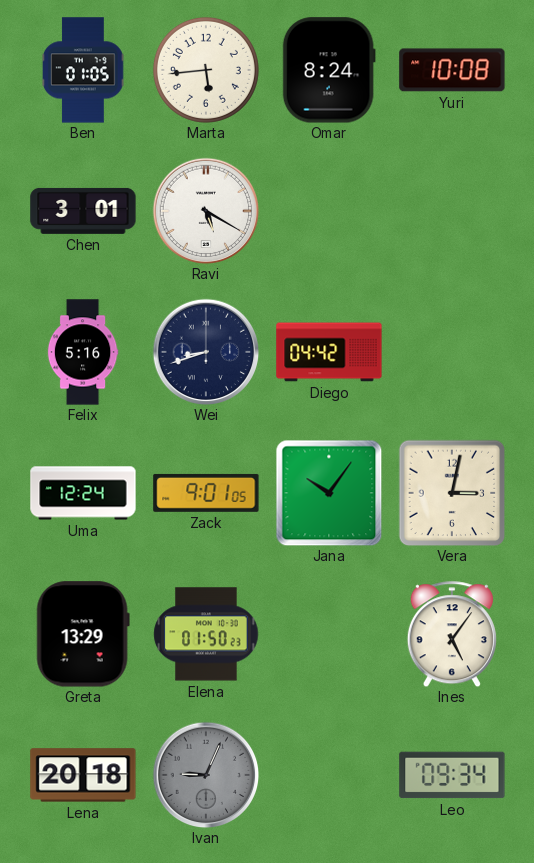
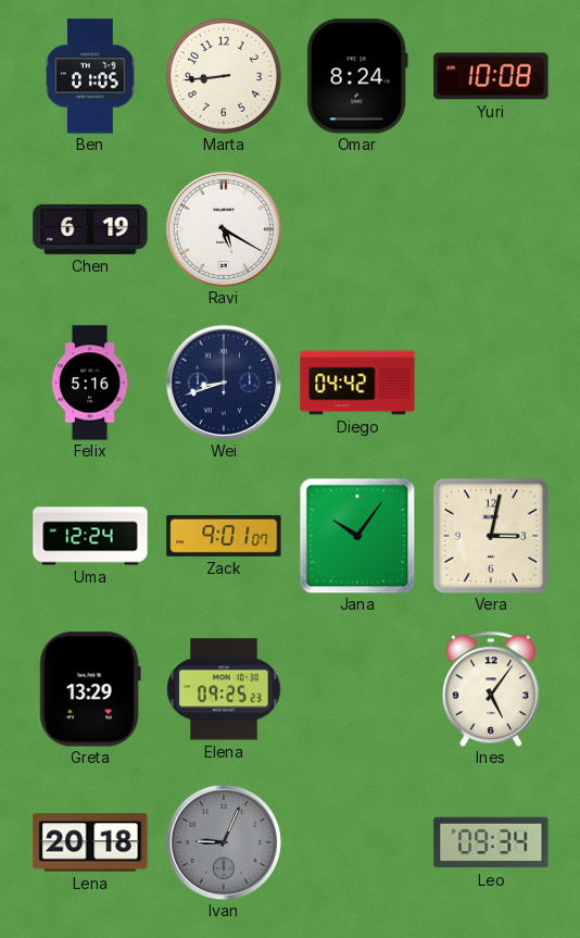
Marta: 5:44 -> 8:44 (224, 76)
Chen: 3:01 -> 6:19 (90, 229)
Zack: 9:01:05 -> 9:01:07 (224, 536)
Elena: 01:50 -> 09:25 (224, 689)
